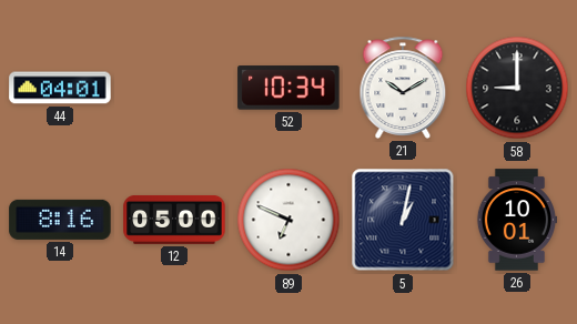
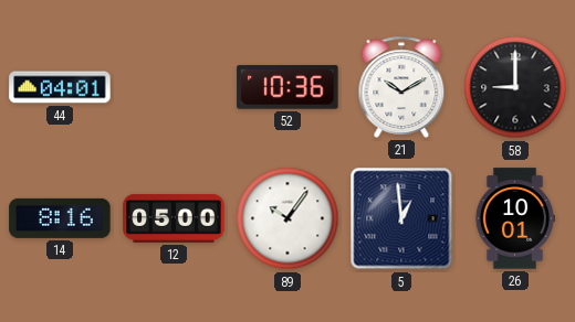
52: 10:34 -> 10:36 (287, 87)
89: 6:49 -> 10:06 (287, 218)
5: 1:02 -> 12:59 (401, 218)
